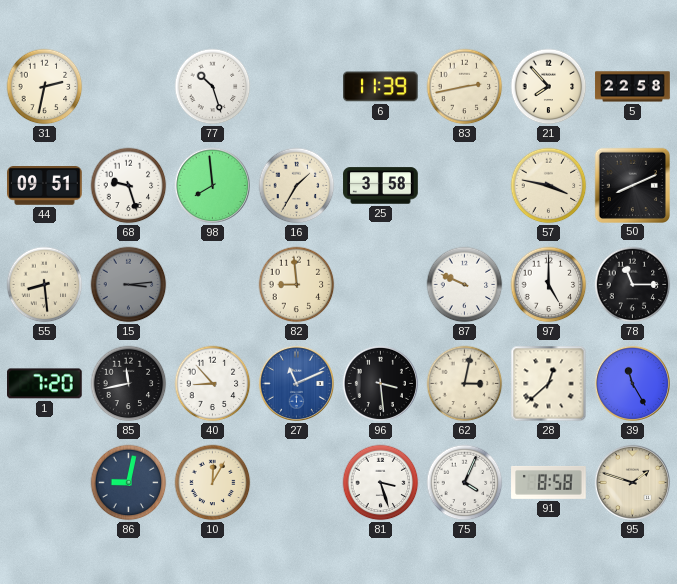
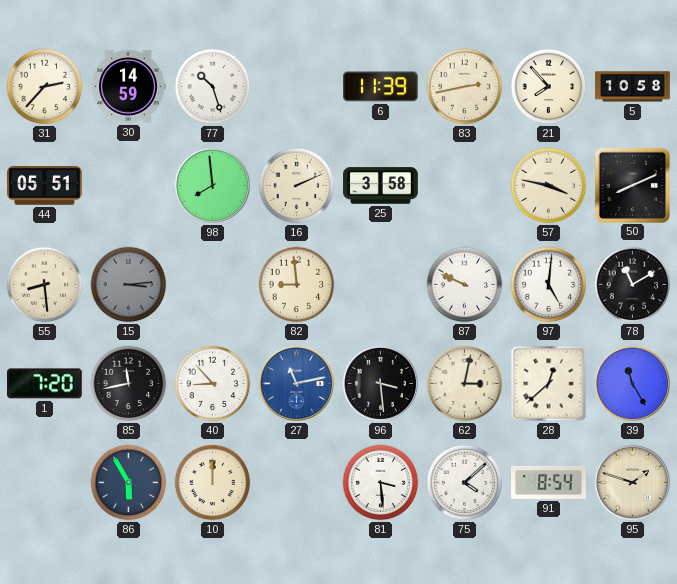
31: 2:32 -> 2:37 (45, 87)
30: none -> 14:59 (128, 86)
5: 22:58 -> 10:58 (633, 87)
44: 09:51 -> 05:51 (45, 186)
68: 9:27 -> none (129, 186)
16: 1:35 -> 2:11 (297, 186)
97: 5:00 -> 5:01 (549, 285)
78: 11:15 -> 11:10 (633, 285)
27: 11:11 -> 11:13 (296, 383)
86: 9:02 -> 5:55 (129, 483)
10: 12:05 -> 12:00 (213, 483)
81: 3:27 -> 3:29 (381, 483)
75: 4:04 -> 4:08 (465, 483)
91: 8:58 -> 8:54 (549, 482)
